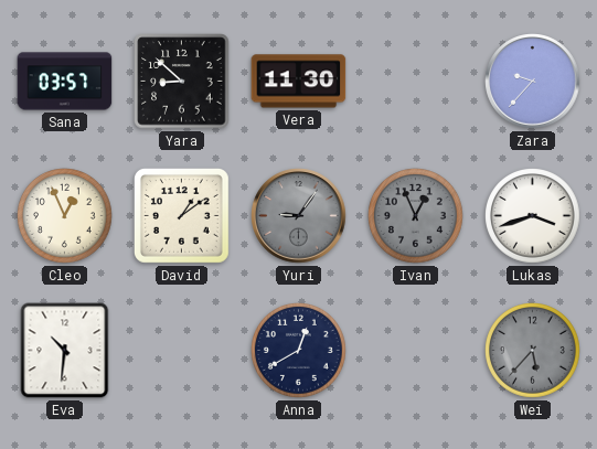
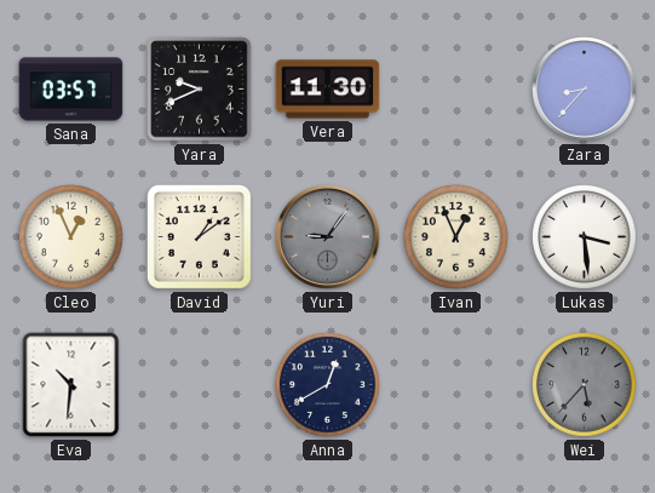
Yara: 8:52 -> 9:41 (200, 90)
Zara: 9:37 -> 8:37 (585, 90)
Ivan dial: grey -> cream (456, 237)
Lukas: 3:42 -> 3:29 (585, 237)
